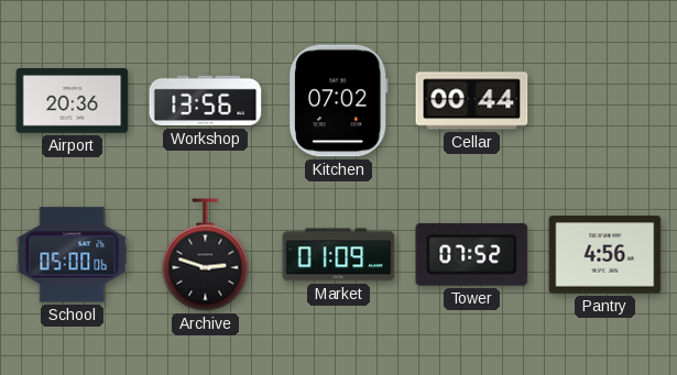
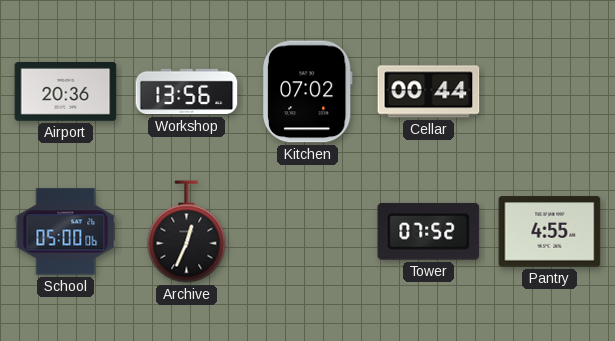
Archive: 2:48 -> 12:34 (187, 232)
Market: 01:09 -> none (339, 255)
Pantry: 4:56 -> 4:55 (550, 232)
